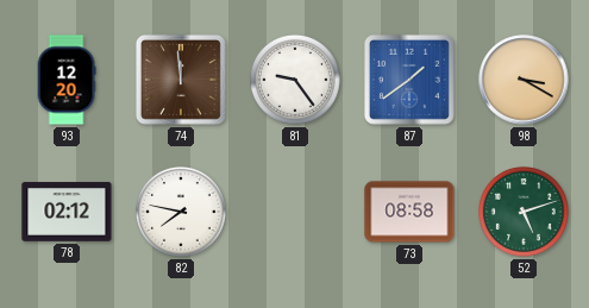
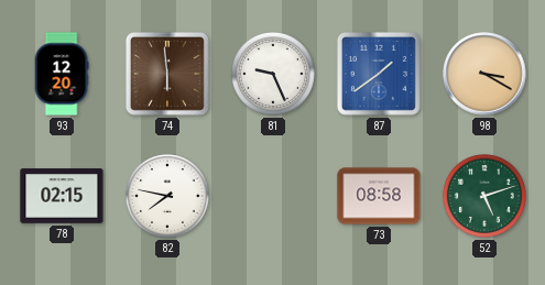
74: 11:59 -> 5:59 (167, 74)
81: 9:24 -> 9:26 (274, 75)
78: 02:12 -> 02:15 (62, 196)
